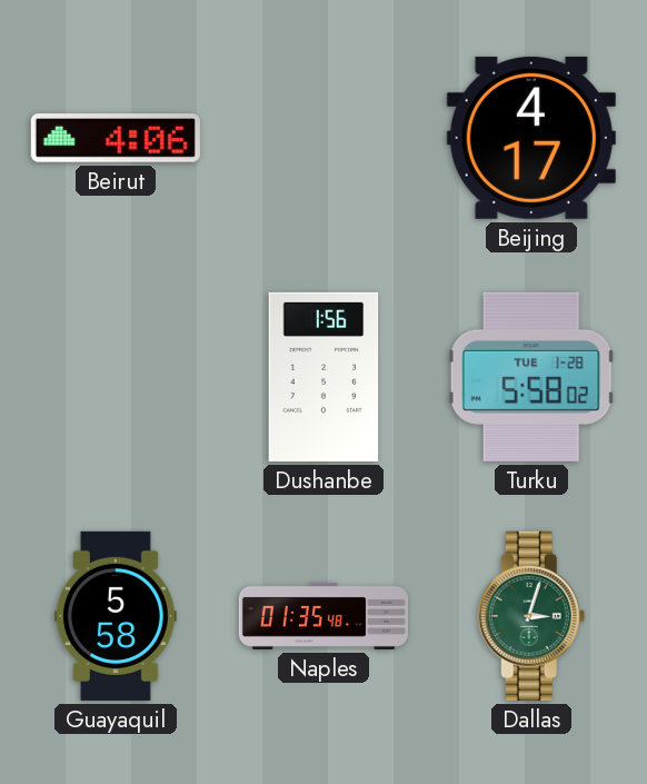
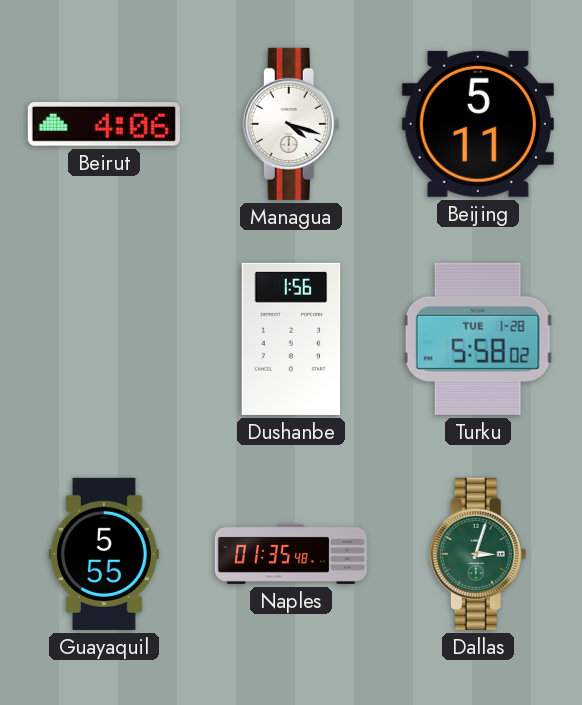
Managua: none -> 4:18 (291, 124)
Beijing: 4:17 -> 5:11 (478, 124)
Guayaquil: 5:58 -> 5:55 (104, 554)
